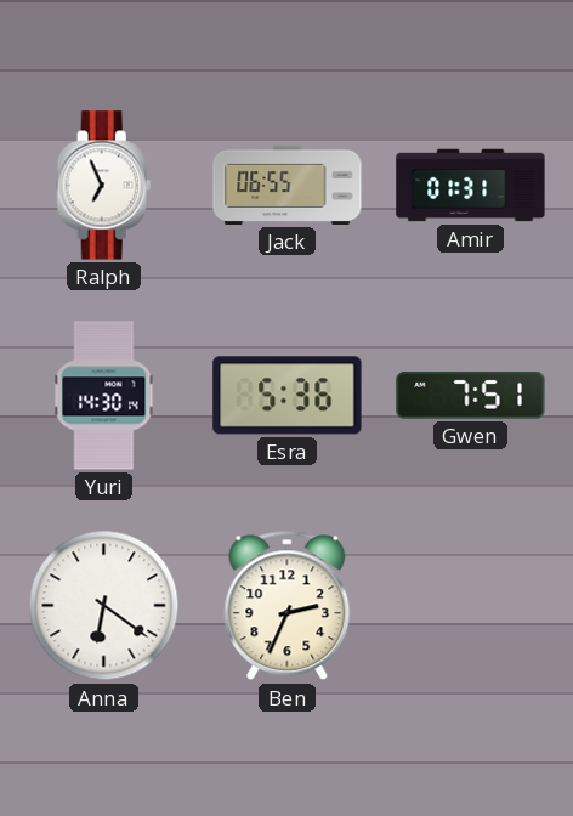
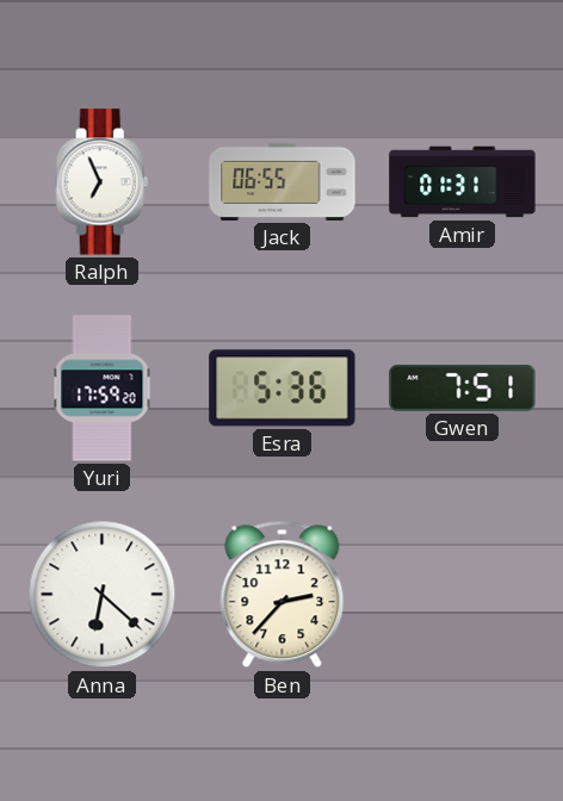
Yuri: 14:30 -> 17:59 (103, 389)
Anna: 6:21 -> 6:22 (103, 595)
Ben: 2:34 -> 2:37 (283, 595)
